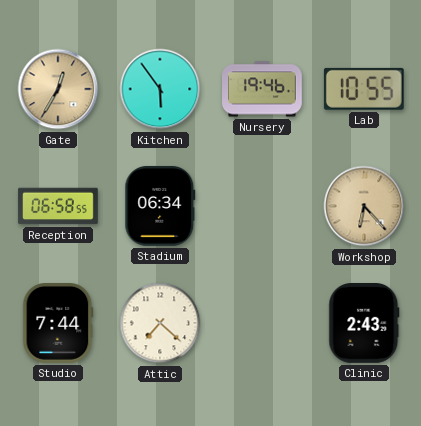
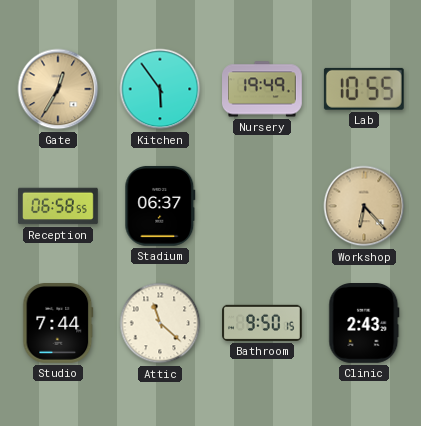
Nursery: 19:46 -> 19:49 (263, 89)
Stadium: 06:34 -> 06:37 (160, 206)
Attic: 7:22 -> 11:22 (160, 323)
Bathroom: none -> 9:50 (263, 323)
